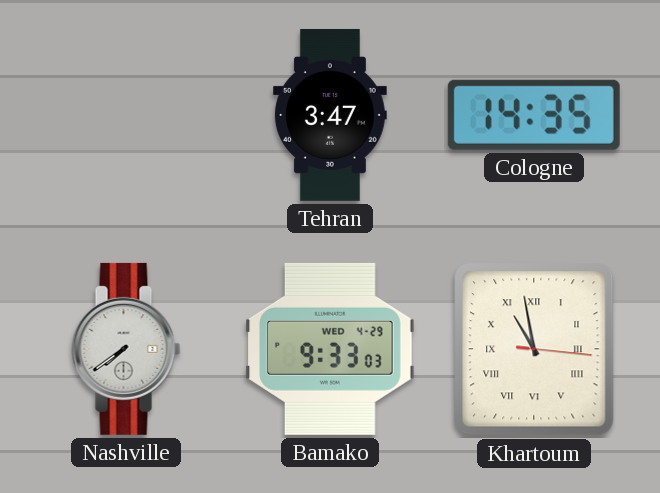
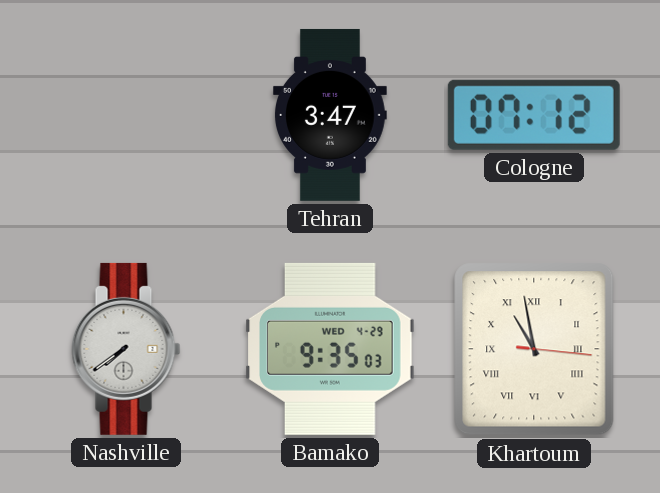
Cologne: 14:35 -> 07:12 (534, 115)
Bamako: 9:33 -> 9:35 (330, 349)
